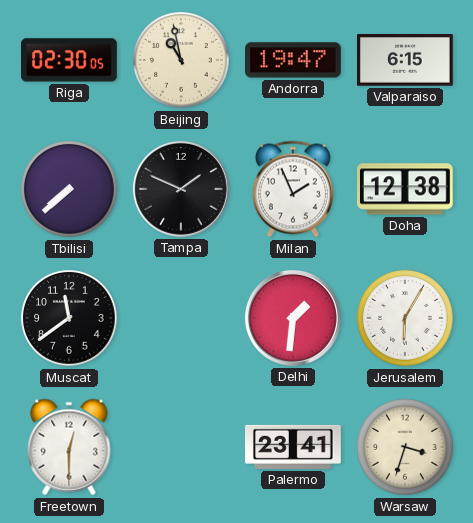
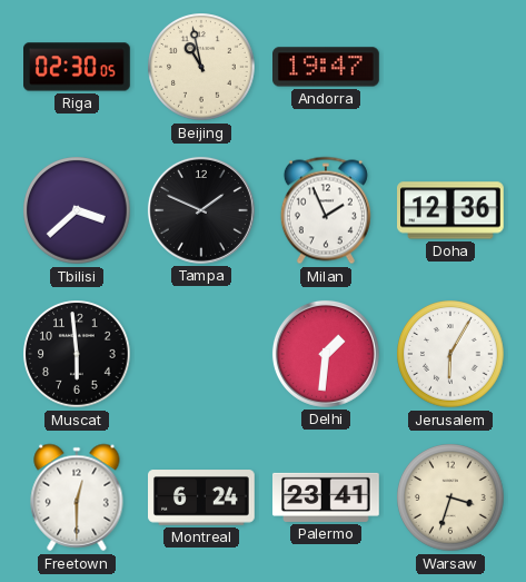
Valparaiso: 6:15 -> none (406, 60)
Tbilisi: 7:38 -> 3:38 (77, 210)
Doha: 12:38 -> 12:36 (451, 210)
Muscat: 11:39 -> 5:59 (77, 354)
Montreal: none -> 6:24 (202, 497)
